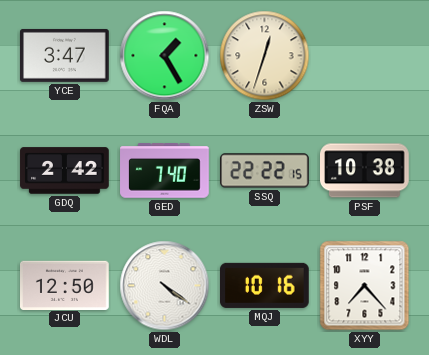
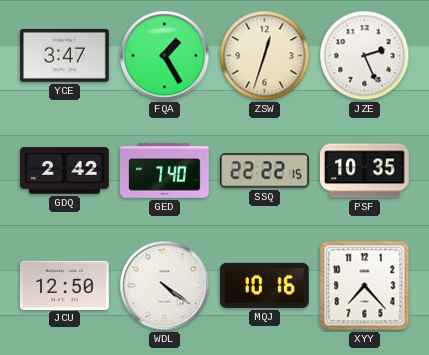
JZE: none -> 2:26 (365, 56)
PSF: 10:38 -> 10:35 (365, 171)
